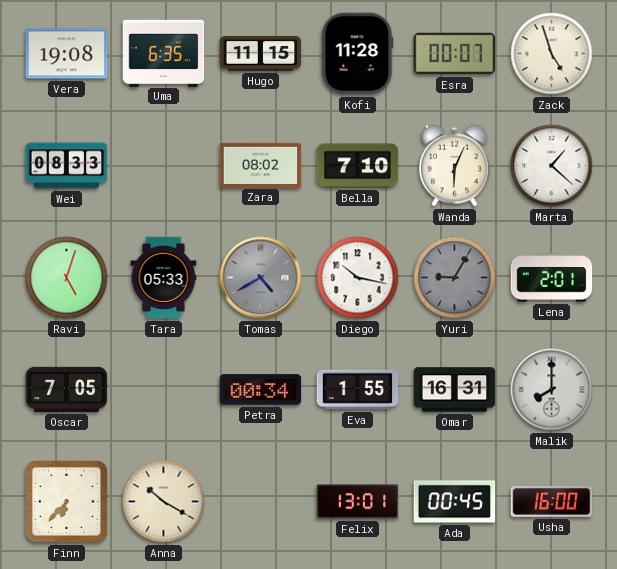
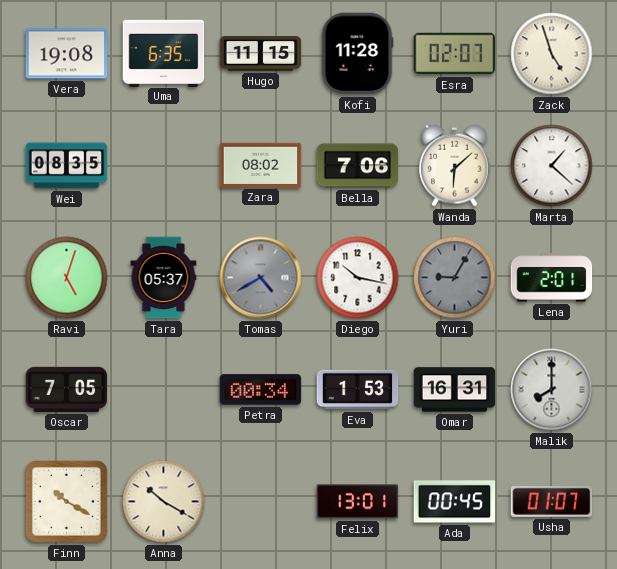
Esra: 00:07 -> 02:07 (455, 54)
Wei: 08:33 -> 08:35 (67, 166)
Bella: 7:10 -> 7:06 (358, 166)
Wanda: 6:04 -> 6:08 (455, 165)
Tara: 05:33 -> 05:37 (164, 278)
Eva: 1:55 -> 1:53 (358, 390)
Finn: 6:37 -> 10:20 (66, 501)
Usha: 16:00 -> 01:07 (552, 501)
